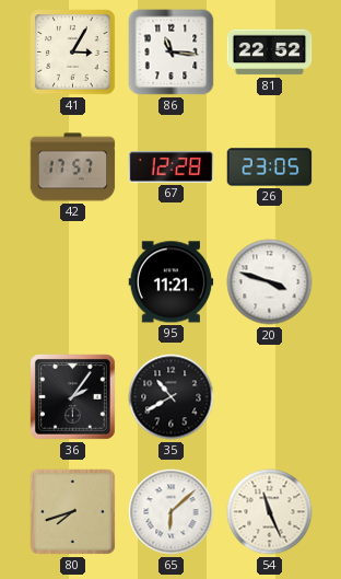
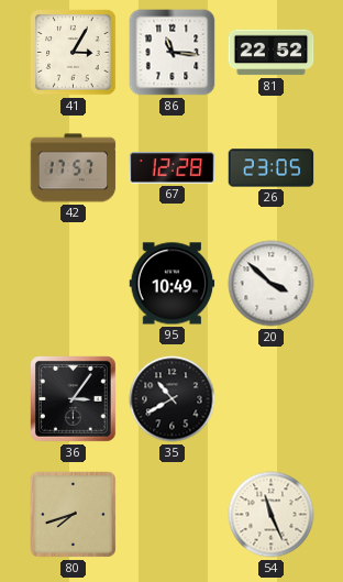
95: 11:21 -> 10:49 (173, 284)
20: 3:48 -> 3:52 (272, 284)
36: 2:06 -> 3:06 (74, 399)
65: 6:08 -> none (172, 512)
